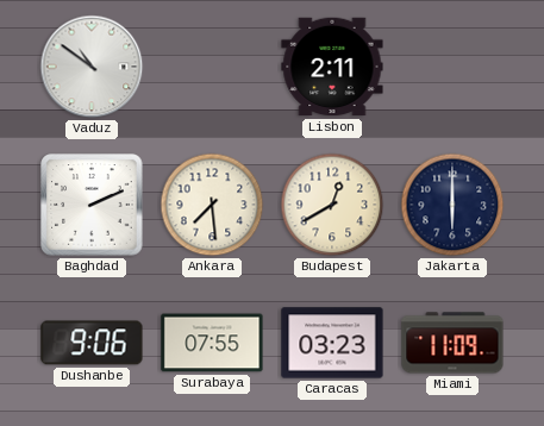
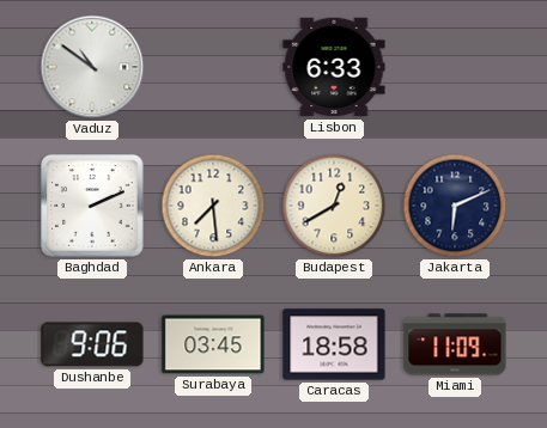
Lisbon: 2:11 -> 6:33 (334, 67)
Jakarta: 6:00 -> 6:11 (455, 206)
Surabaya: 07:55 -> 03:45 (213, 344)
Caracas: 03:23 -> 18:58 (334, 344)
